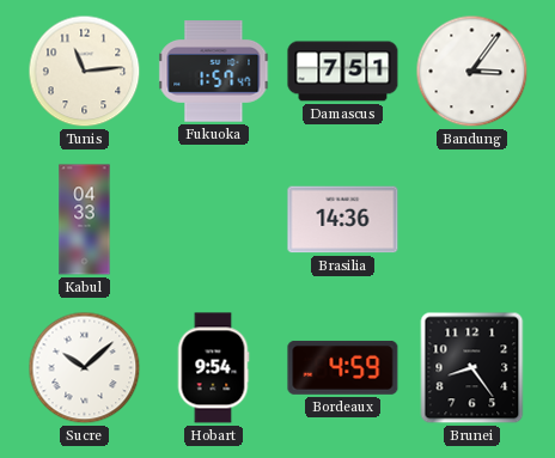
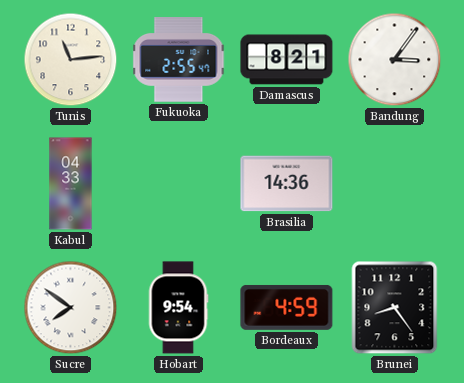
Fukuoka: 1:57 -> 2:55 (179, 60)
Damascus: 7:51 -> 8:21 (287, 60)
Sucre: 10:08 -> 7:51 (71, 308)
